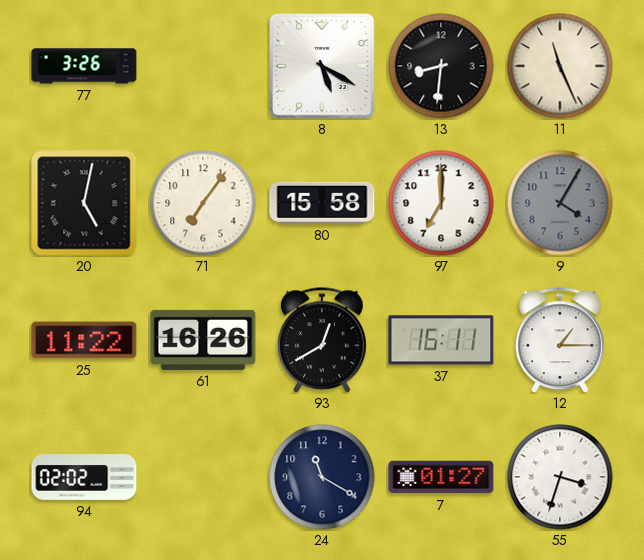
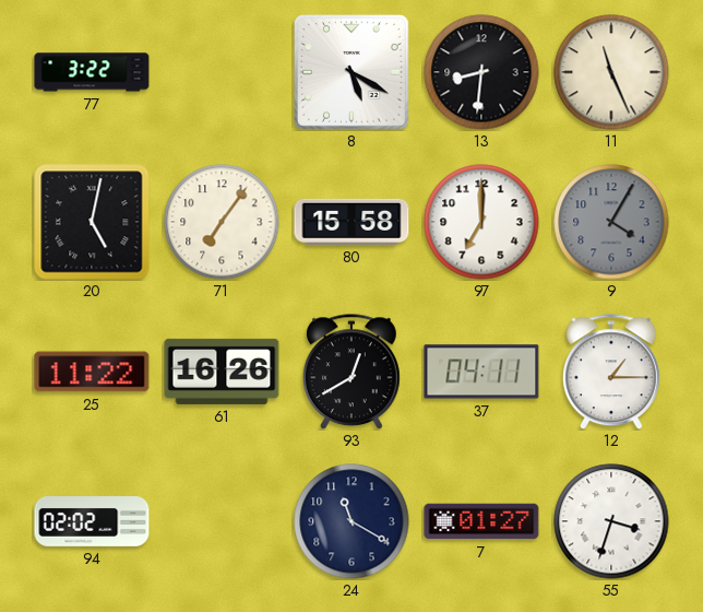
77: 3:26 -> 3:22 (92, 72)
37: 16:11 -> 04:11 (481, 372)
